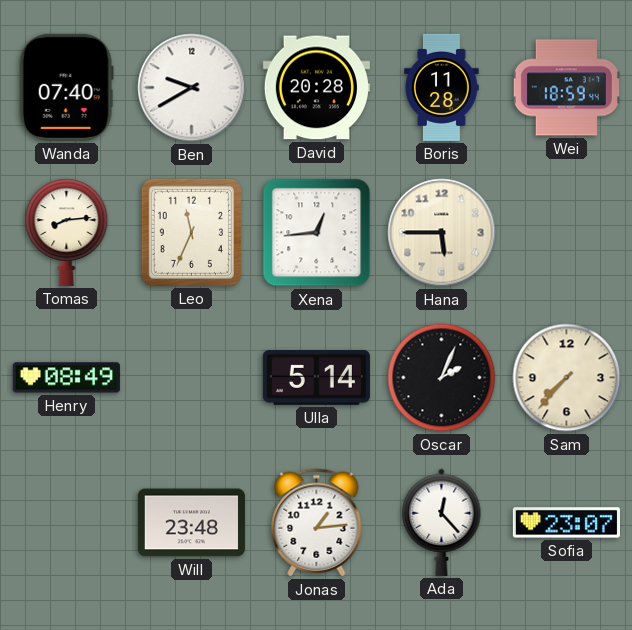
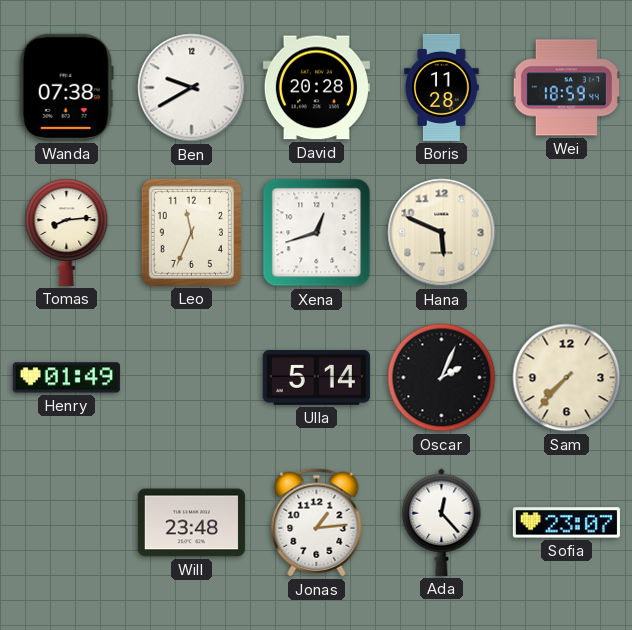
Wanda: 07:40 -> 07:38 (66, 87)
Xena: 12:44 -> 12:42 (317, 233)
Hana: 5:45 -> 5:49 (442, 233)
Henry: 08:49 -> 01:49 (66, 378)
